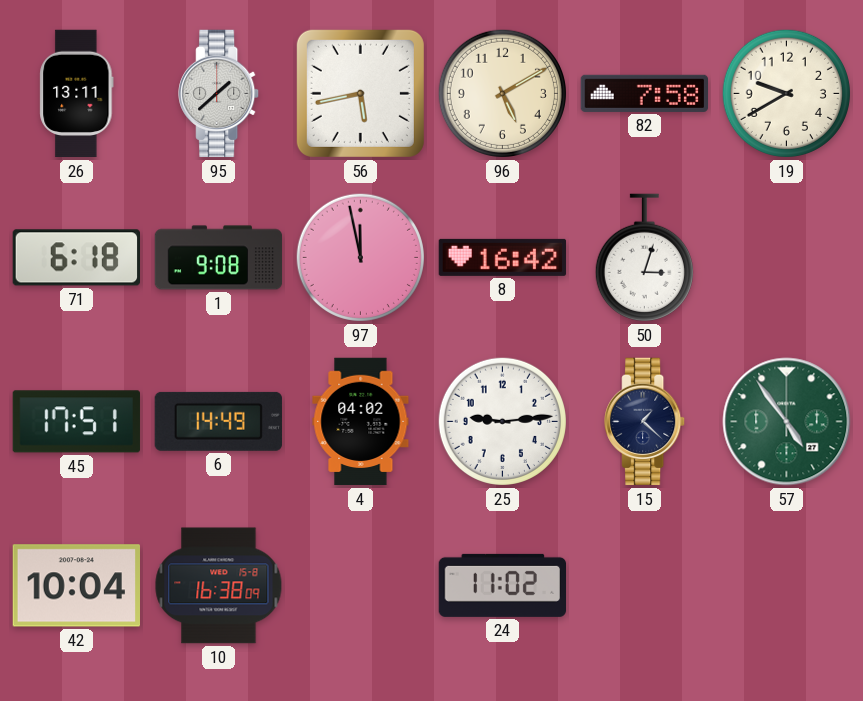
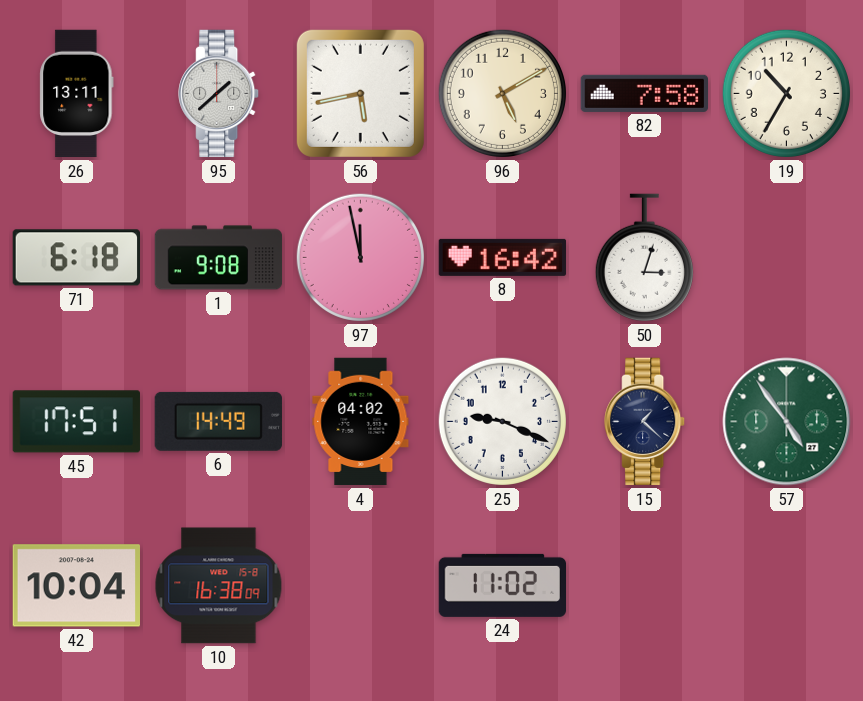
19: 9:40 -> 10:35 (786, 93)
25: 9:14 -> 9:19 (502, 421)
